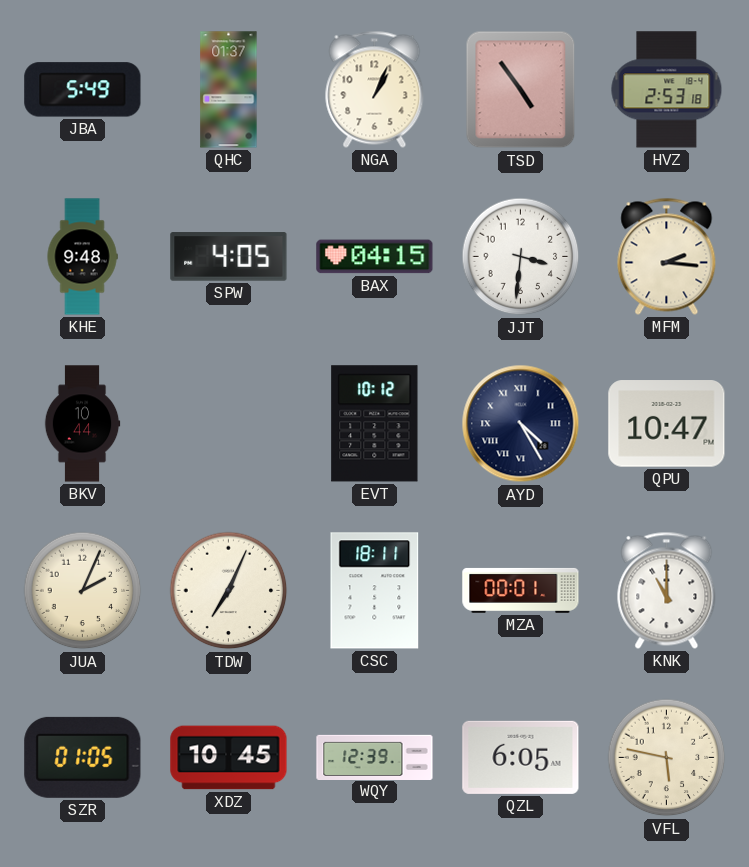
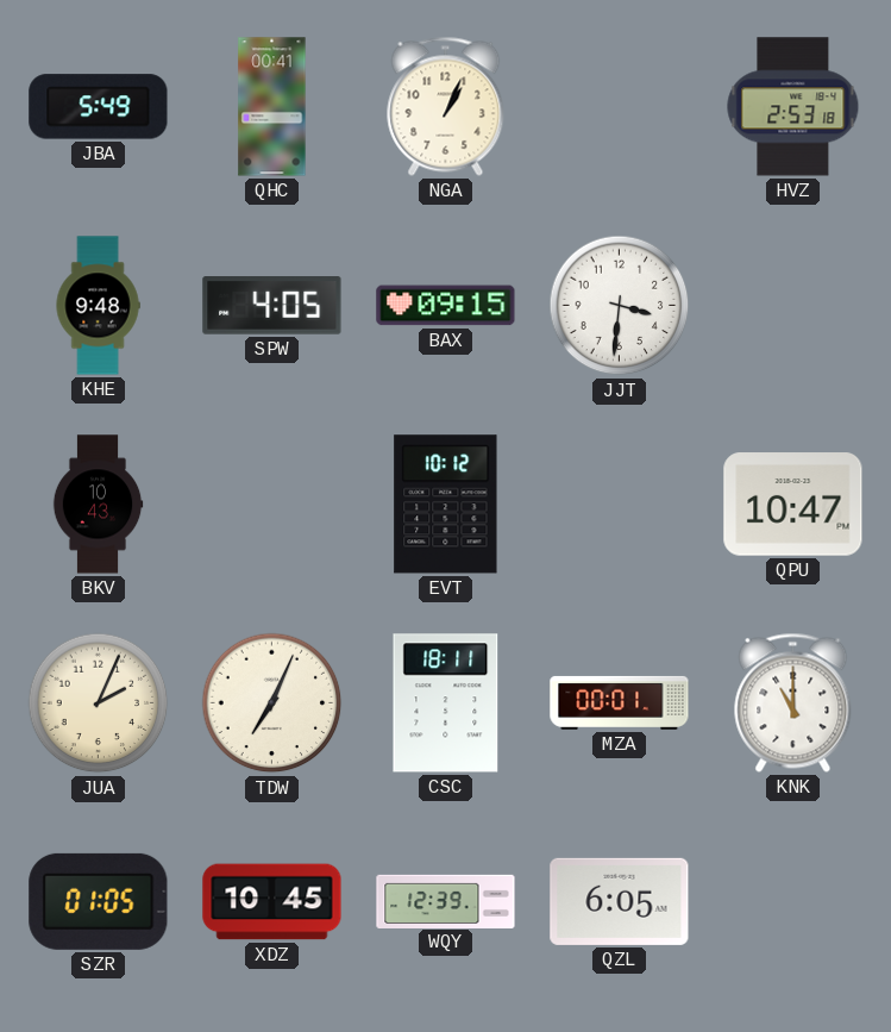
QHC: 01:37 -> 00:41 (272, 107)
TSD: 4:54 -> none (521, 90)
BAX: 04:15 -> 09:15 (446, 306)
MFM: 2:16 -> none (667, 256)
BKV: 10:44 -> 10:43 (98, 505)
AYD: 4:25 -> none (521, 424)
VFL: 5:47 -> none (667, 758)
